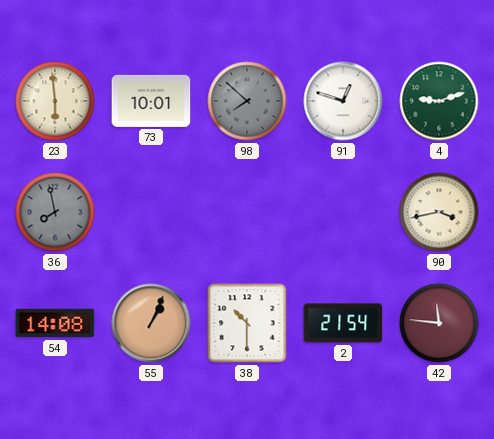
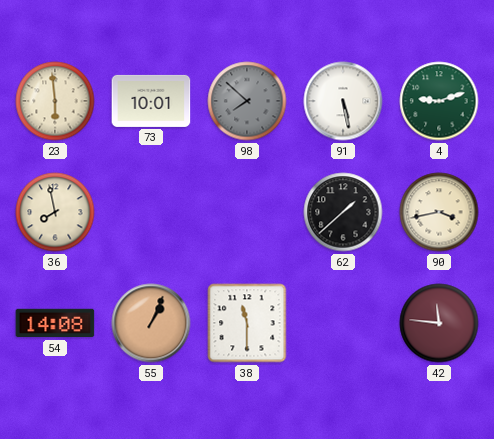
91: 12:48 -> 5:28 (343, 101)
36 dial: grey -> cream (55, 212)
62: none -> 1:38 (343, 212)
38: 10:30 -> 11:30 (247, 323)
2: 21:54 -> none (343, 323)
